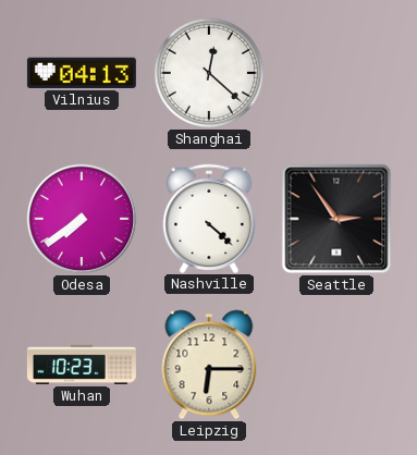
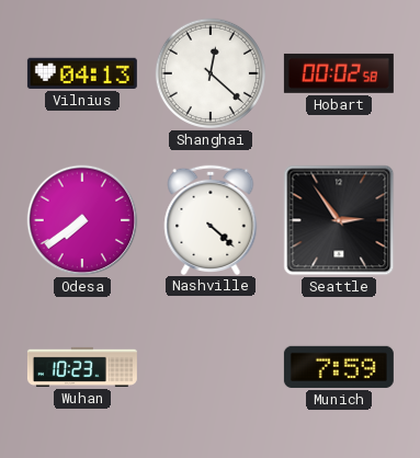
Hobart: none -> 00:02 (339, 73)
Leipzig: 6:15 -> none (209, 365)
Munich: none -> 7:59 (339, 367)
